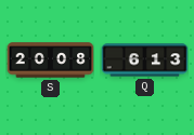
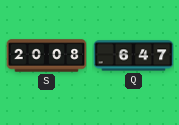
Q: 6:13 -> 6:47 (133, 56)
